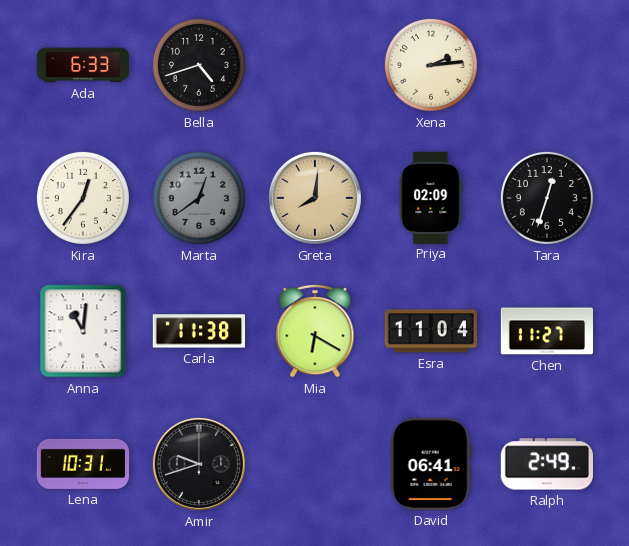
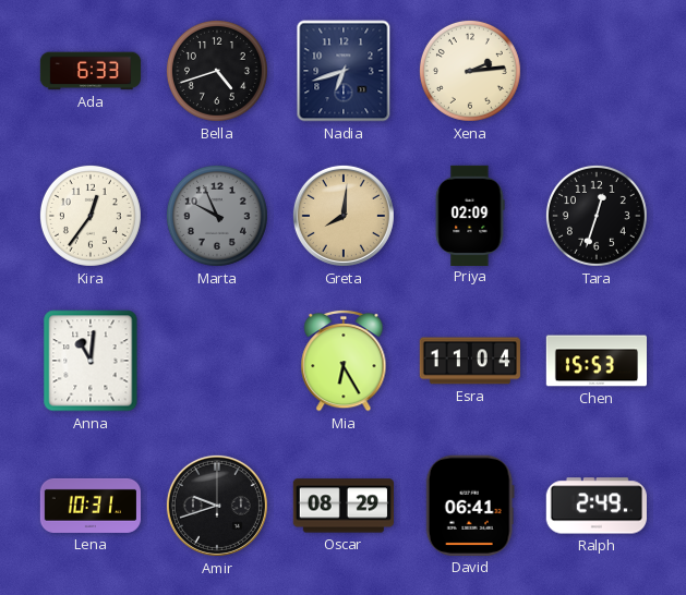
Nadia: none -> 6:42 (344, 71)
Marta: 12:39 -> 9:56 (217, 216)
Carla: 11:38 -> none (198, 331)
Mia: 6:20 -> 6:25 (344, 361)
Chen: 11:27 -> 15:53 (595, 361)
Oscar: none -> 08:29 (342, 506)
